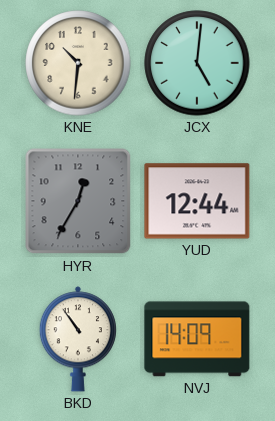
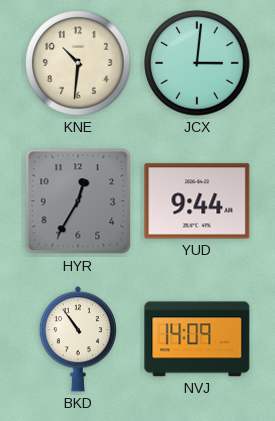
JCX: 5:01 -> 3:01 (197, 63)
YUD: 12:44 -> 9:44 (197, 201)
